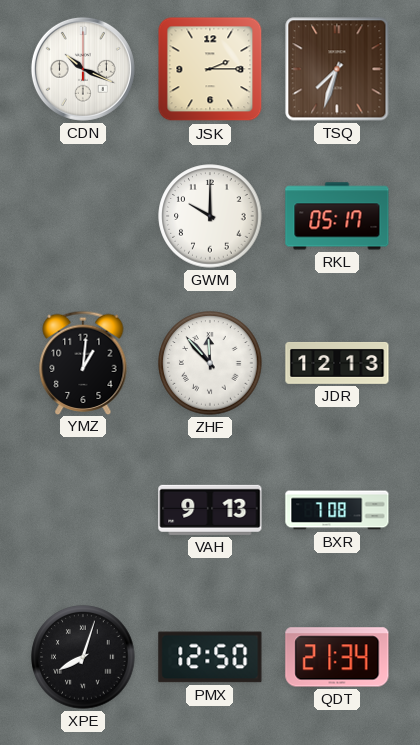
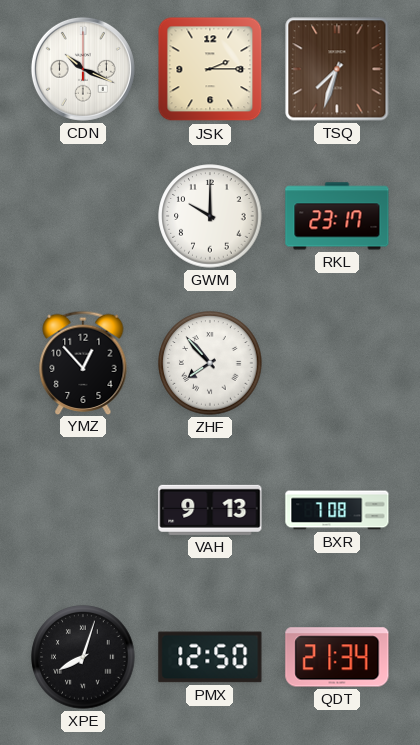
RKL: 05:17 -> 23:17 (337, 216)
YMZ: 1:01 -> 12:53 (83, 362)
ZHF: 11:53 -> 7:53 (210, 363)
JDR: 12:13 -> none (337, 363)
